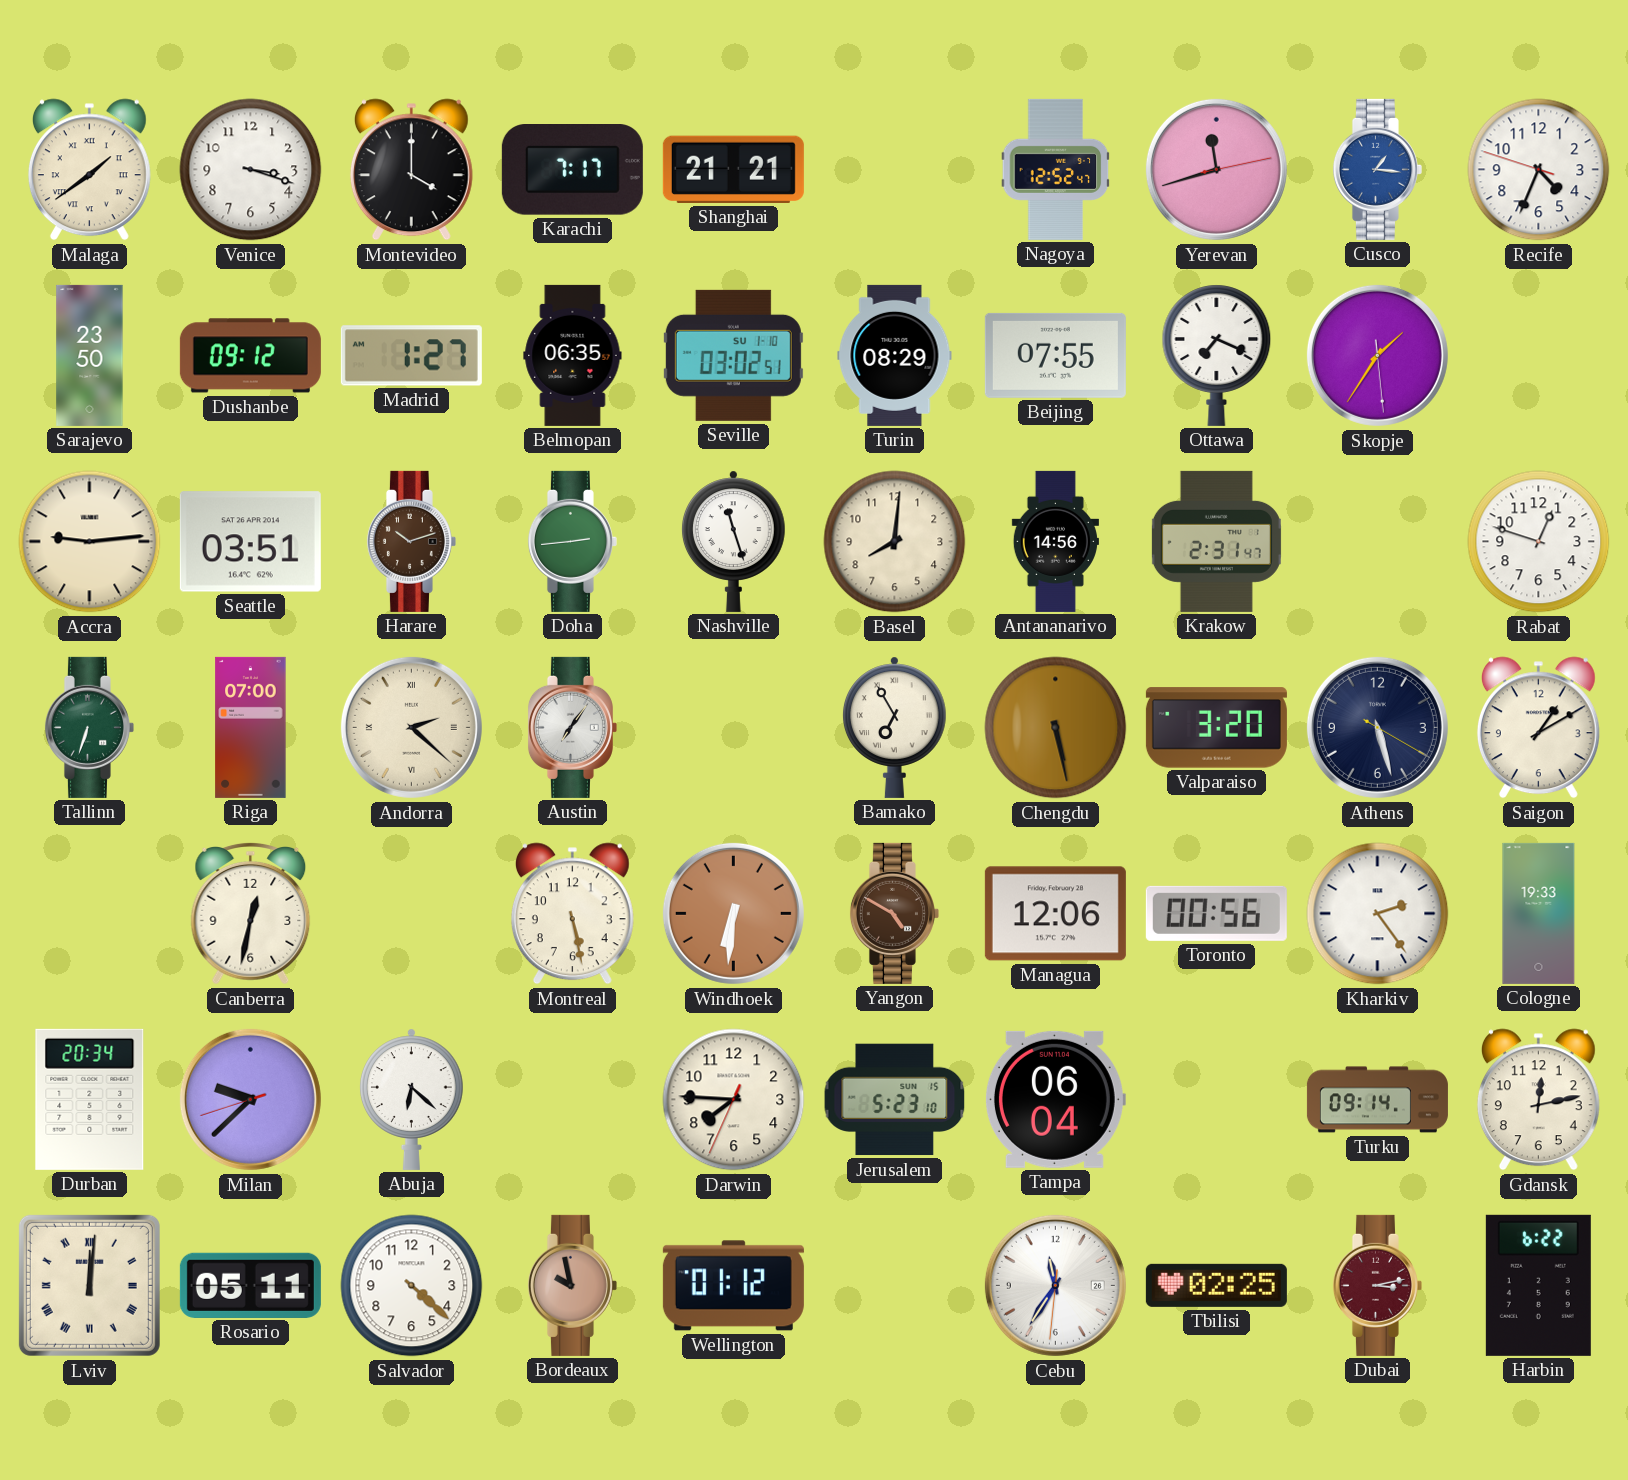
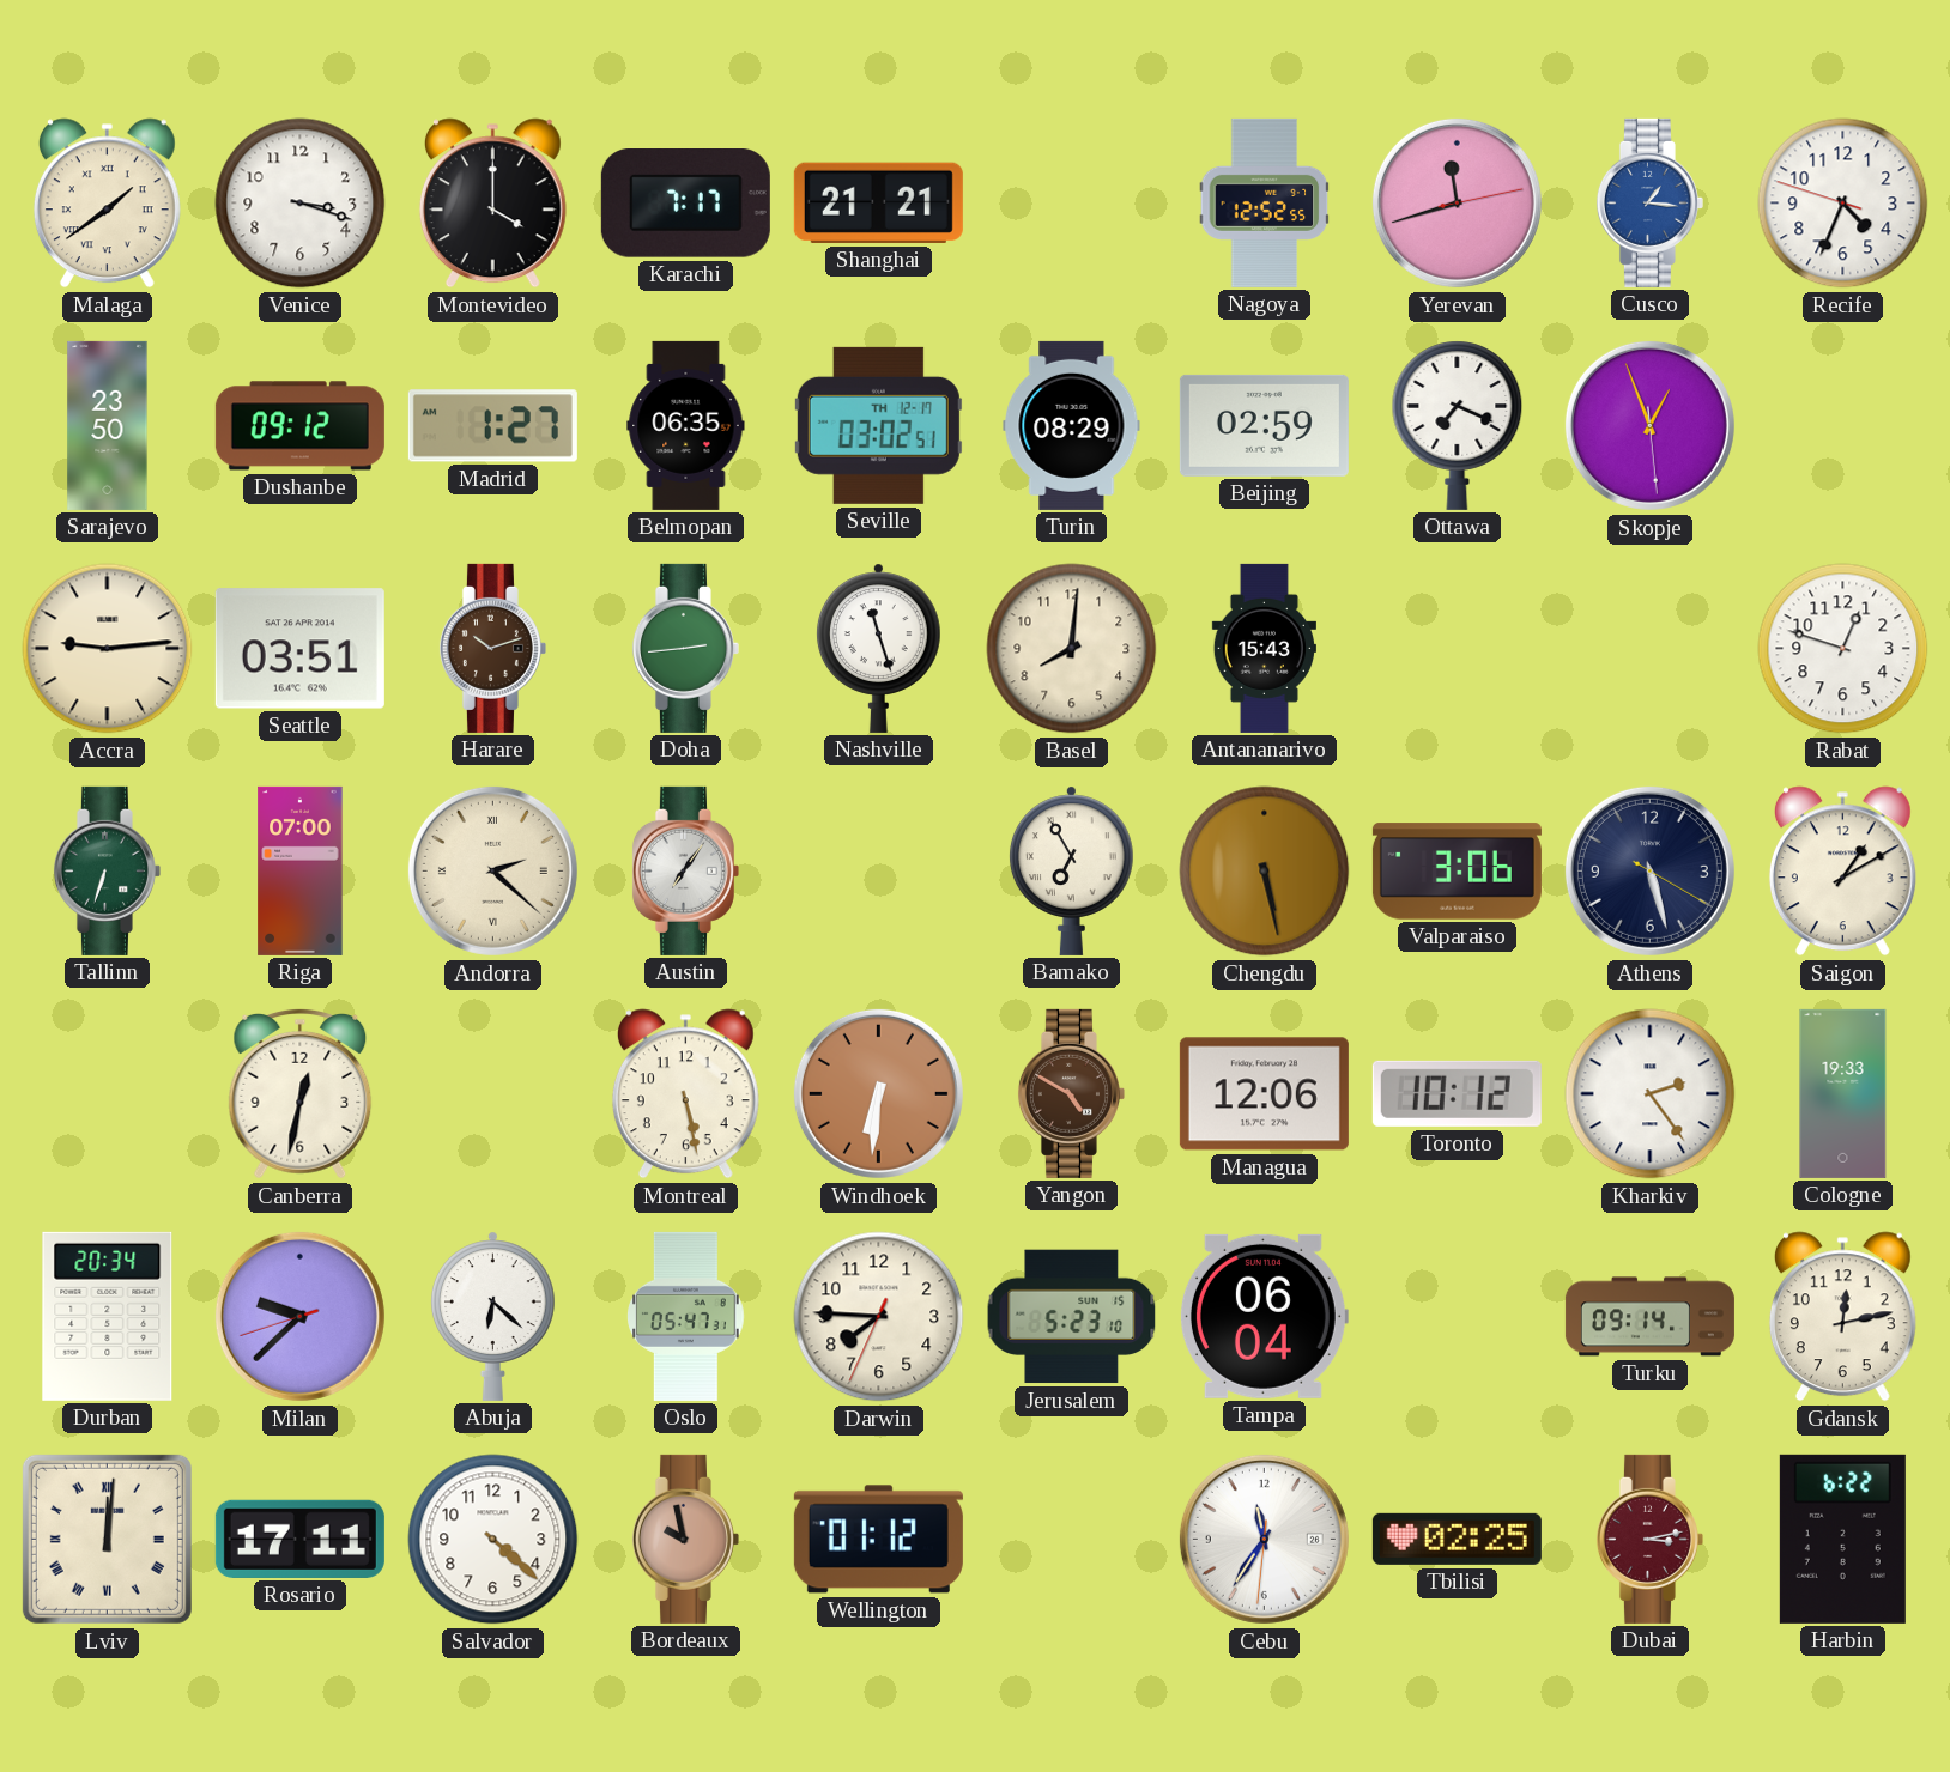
Nagoya: 12:52:47 -> 12:52:55 (1265, 202)
Seville date: SU 1-10 -> TH 12-17 (878, 425)
Beijing: 07:55 -> 02:59 (1264, 425)
Skopje: 1:35 -> 12:56 (1649, 425)
Antananarivo: 14:56 -> 15:43 (1264, 648)
Krakow: 2:31 -> none (1216, 541)
Valparaiso: 3:20 -> 3:06 (1457, 872)
Toronto: 00:56 -> 10:12 (1457, 1093)
Oslo: none -> 05:47 (686, 1316)
Rosario: 05:11 -> 17:11 (299, 1539)
